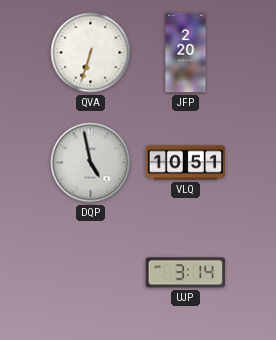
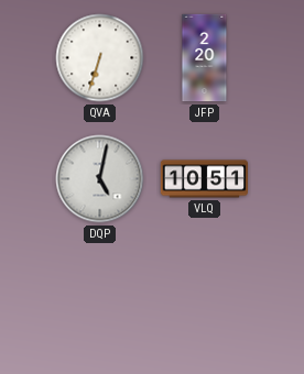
DQP: 4:58 -> 5:02 (100, 179)
UJP: 3:14 -> none (185, 273)
